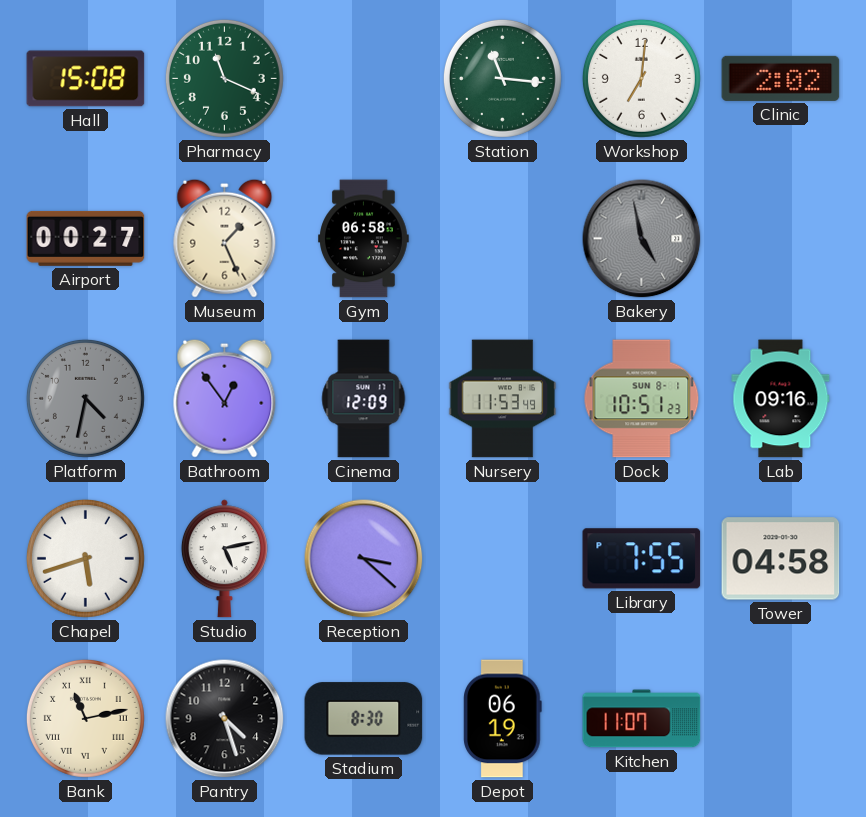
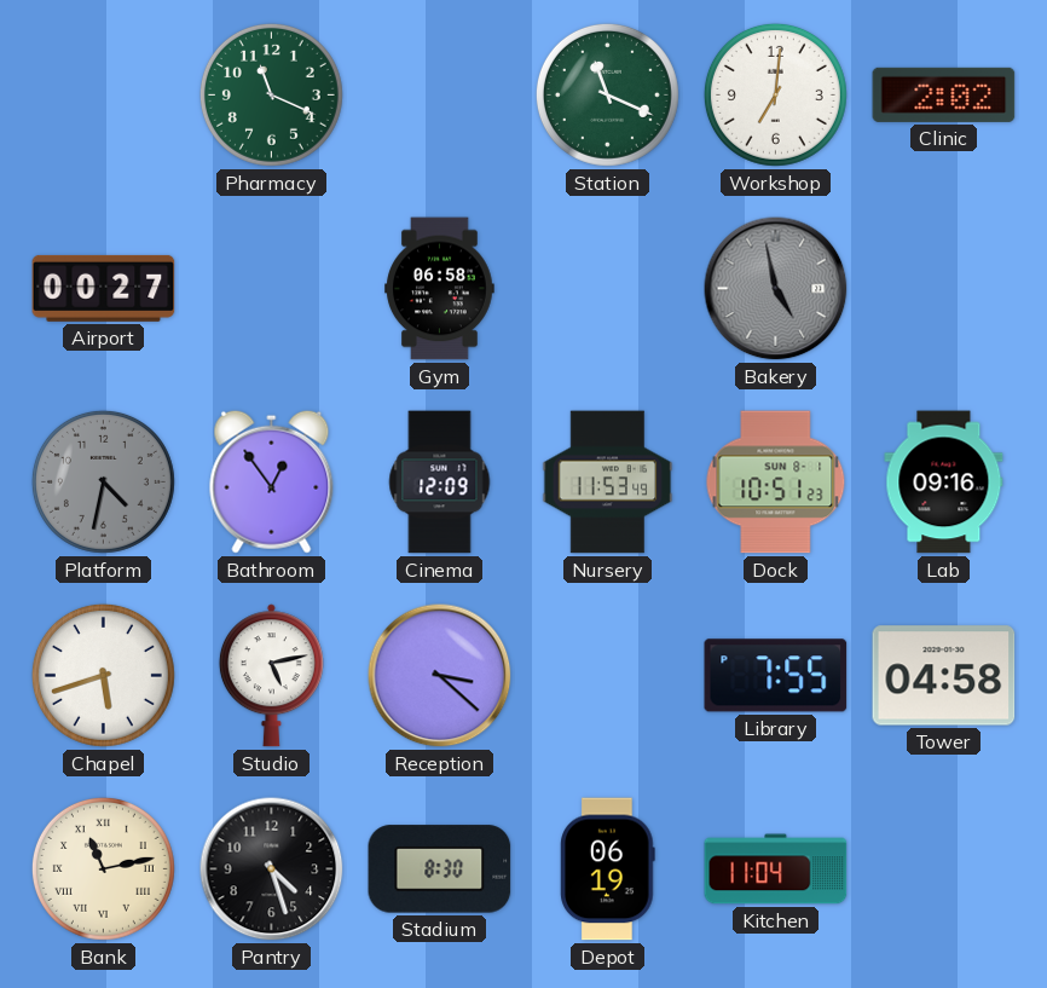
Hall: 15:08 -> none (86, 79)
Station: 11:16 -> 11:19 (607, 94)
Museum: 1:26 -> none (225, 238)
Kitchen: 11:07 -> 11:04 (776, 869)
